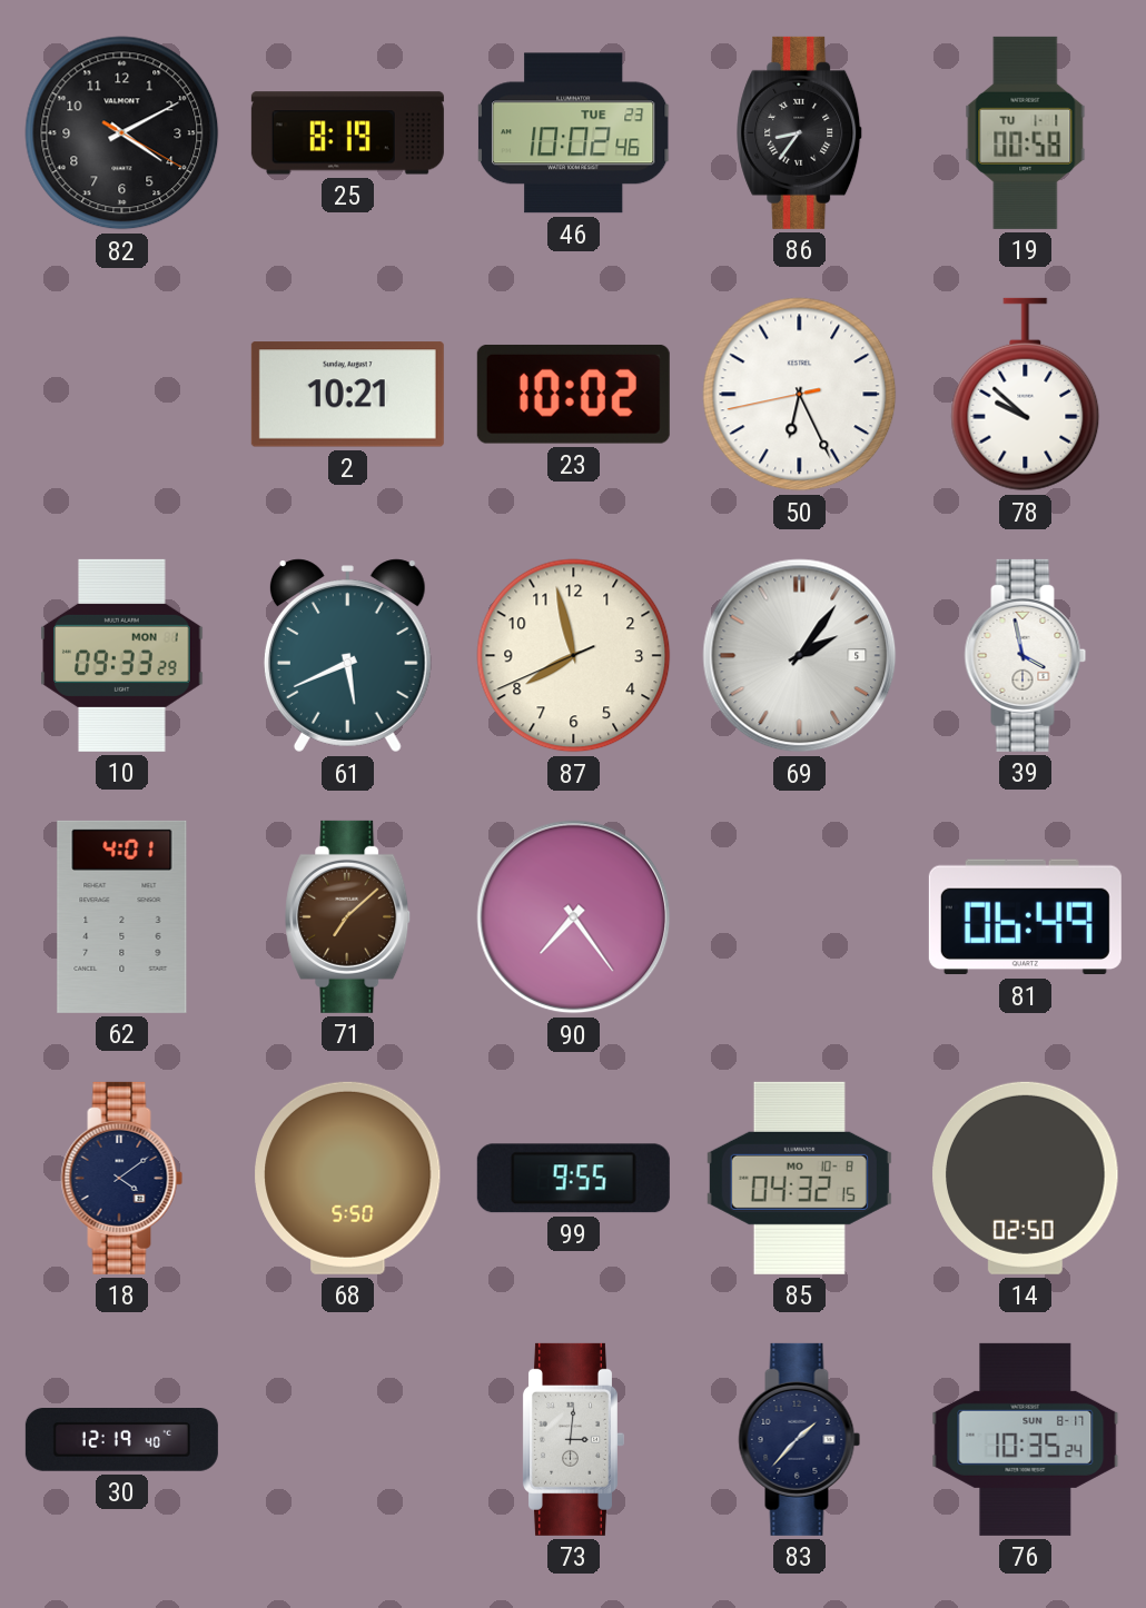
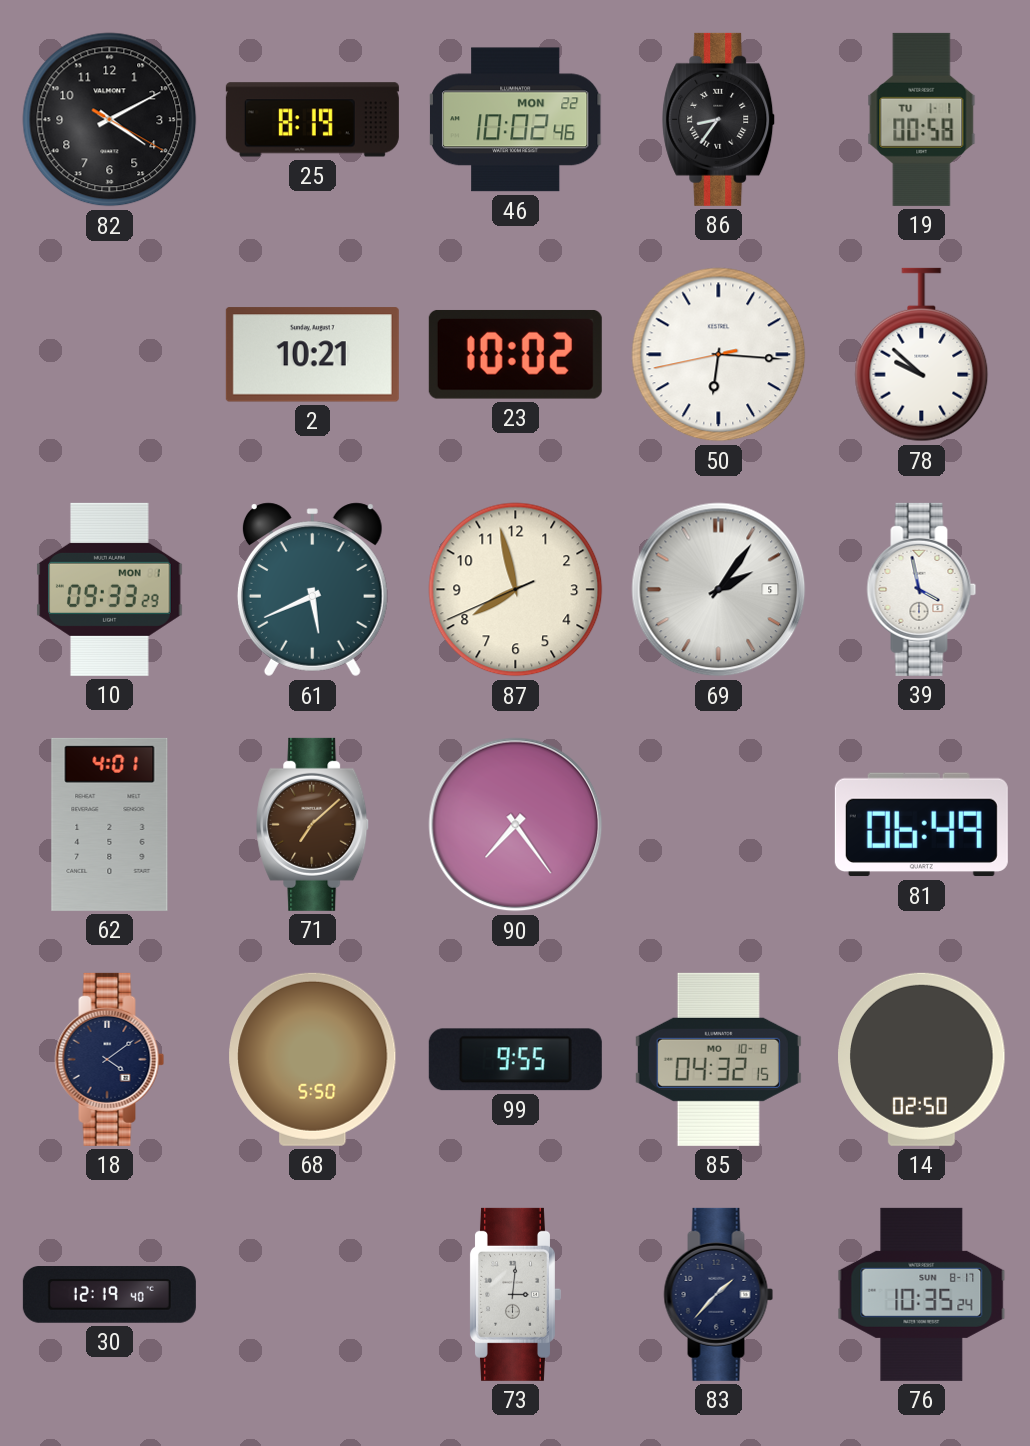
46 date: TUE 23 -> MON 22 (515, 120)
50: 6:25 -> 6:15 (719, 355)
